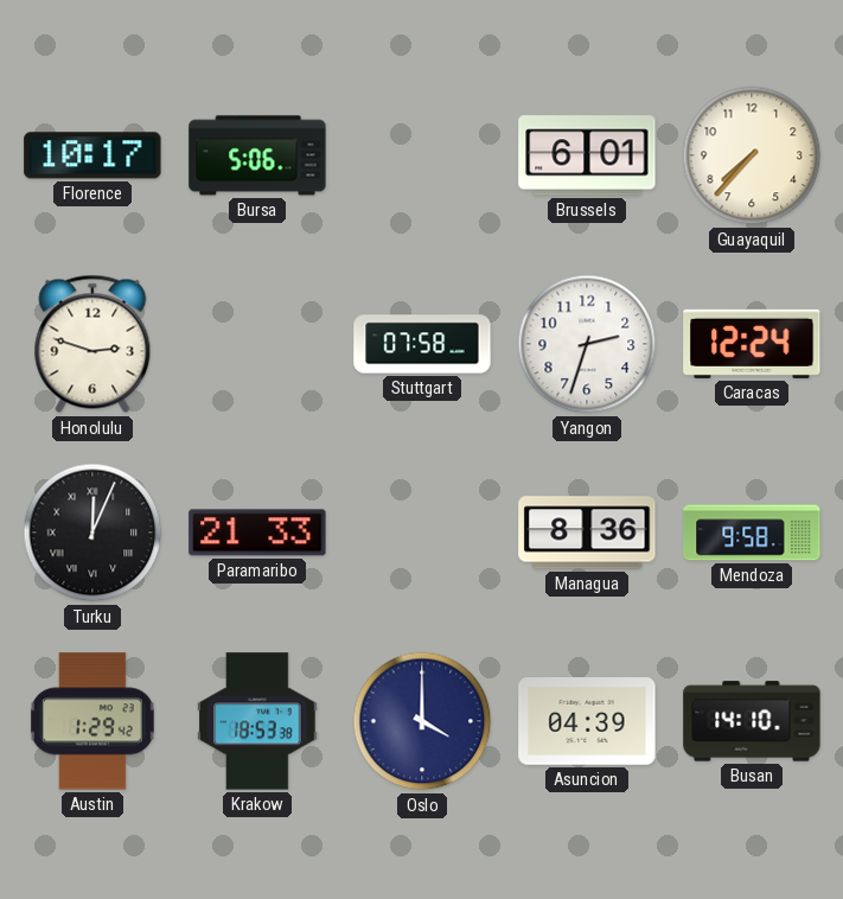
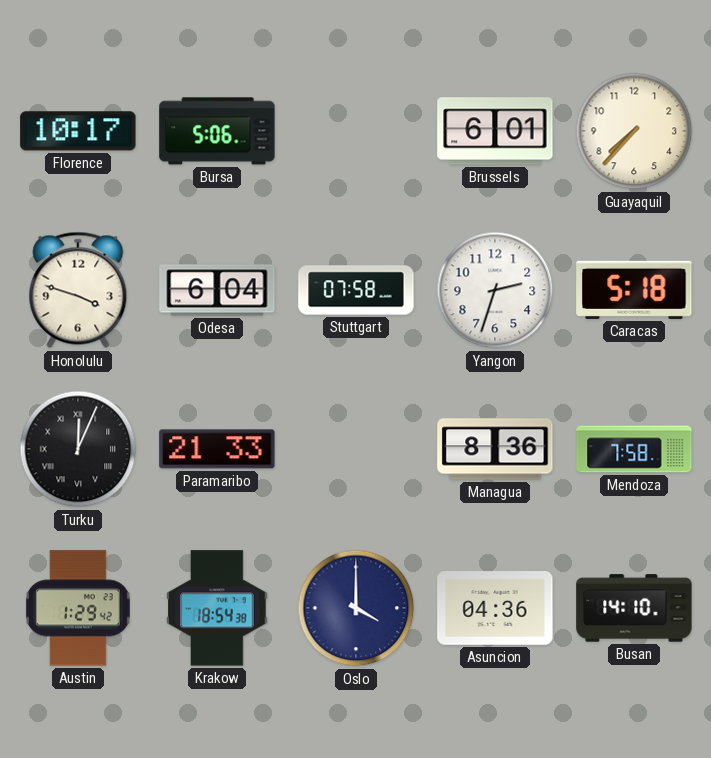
Honolulu: 2:48 -> 3:48 (78, 290)
Odesa: none -> 6:04 (217, 290)
Caracas: 12:24 -> 5:18 (634, 290)
Mendoza: 9:58 -> 7:58 (634, 449)
Krakow: 18:53 -> 18:54 (217, 608)
Asuncion: 04:39 -> 04:36 (495, 609)
